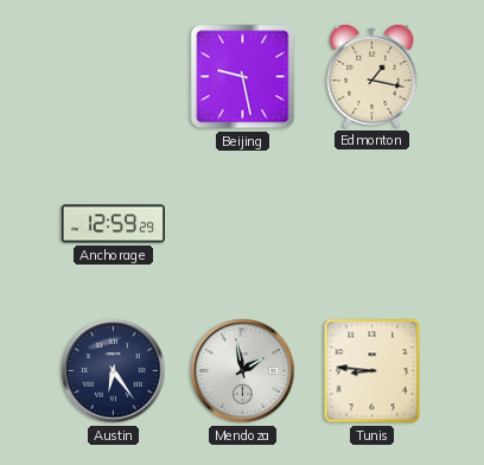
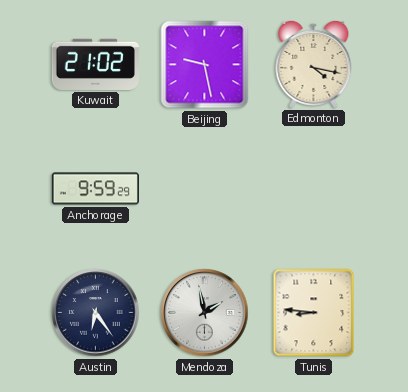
Kuwait: none -> 21:02 (95, 64)
Edmonton: 1:17 -> 4:17 (314, 64)
Anchorage: 12:59 -> 9:59 (95, 189)
